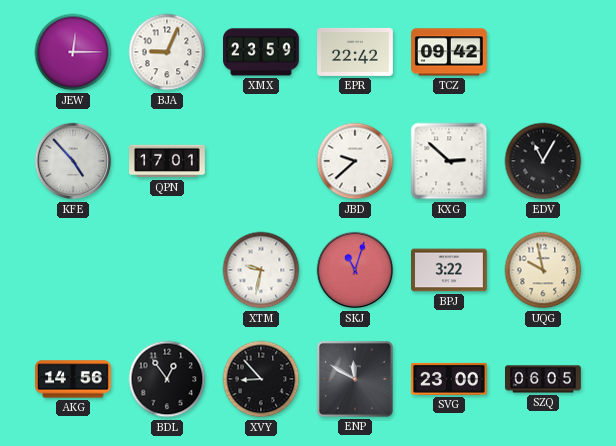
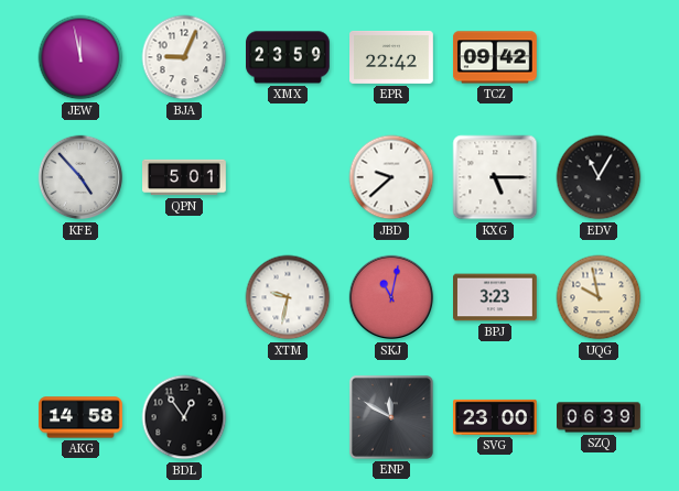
JEW: 12:15 -> 11:58 (80, 57)
QPN: 17:01 -> 5:01 (184, 177)
KXG: 2:52 -> 5:15 (495, 177)
SKJ: 11:03 -> 11:02 (391, 297)
BPJ: 3:22 -> 3:23 (496, 297)
AKG: 14:56 -> 14:58 (82, 417)
XVY: 8:53 -> none (261, 379)
SZQ: 06:05 -> 06:39 (600, 417)
